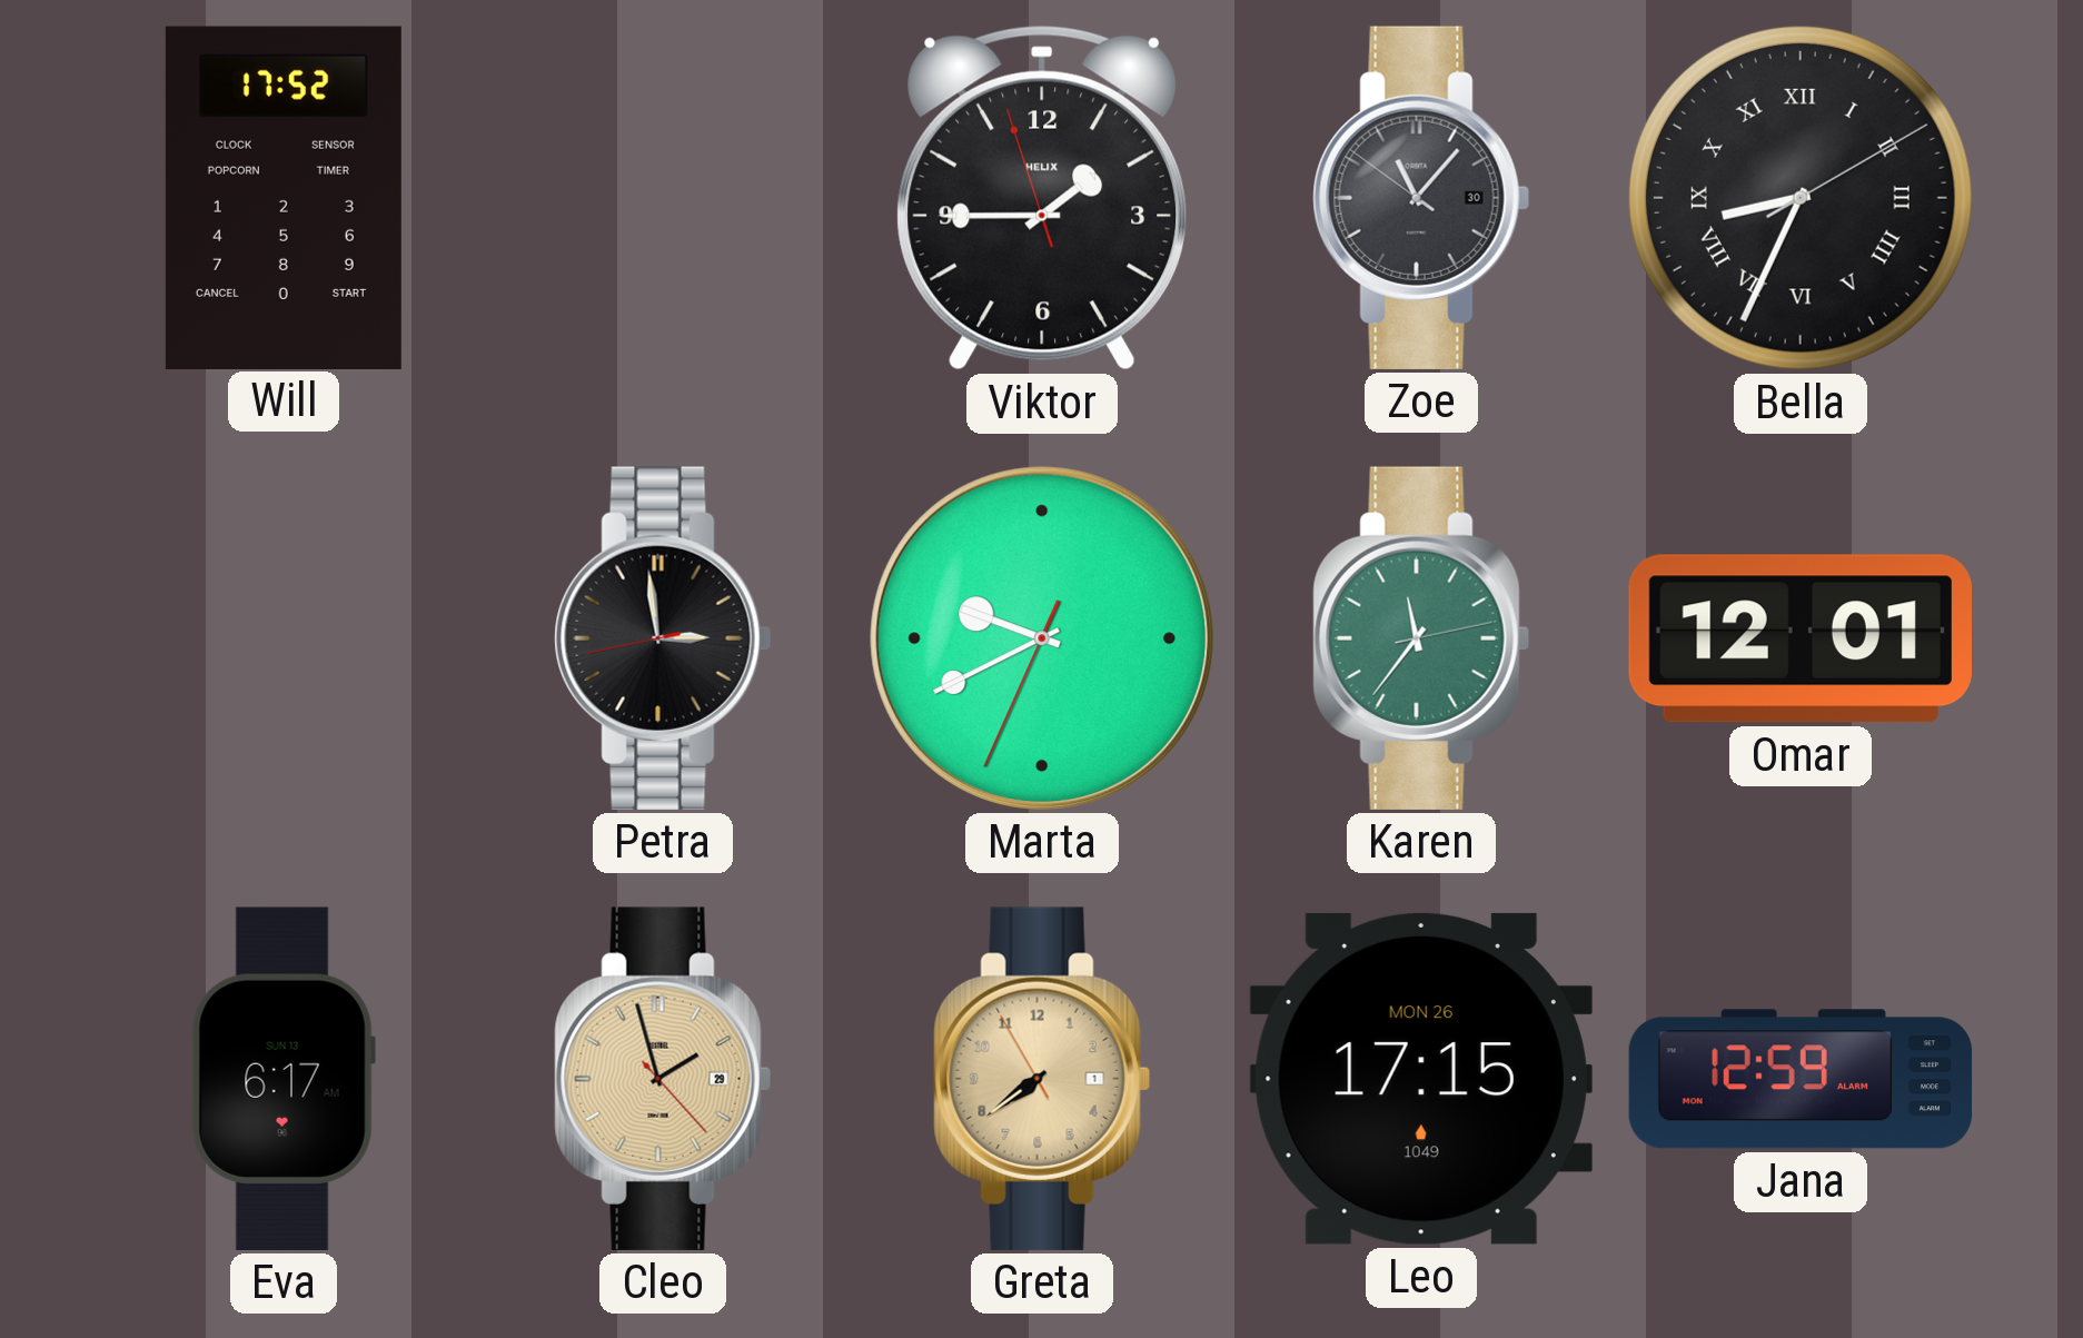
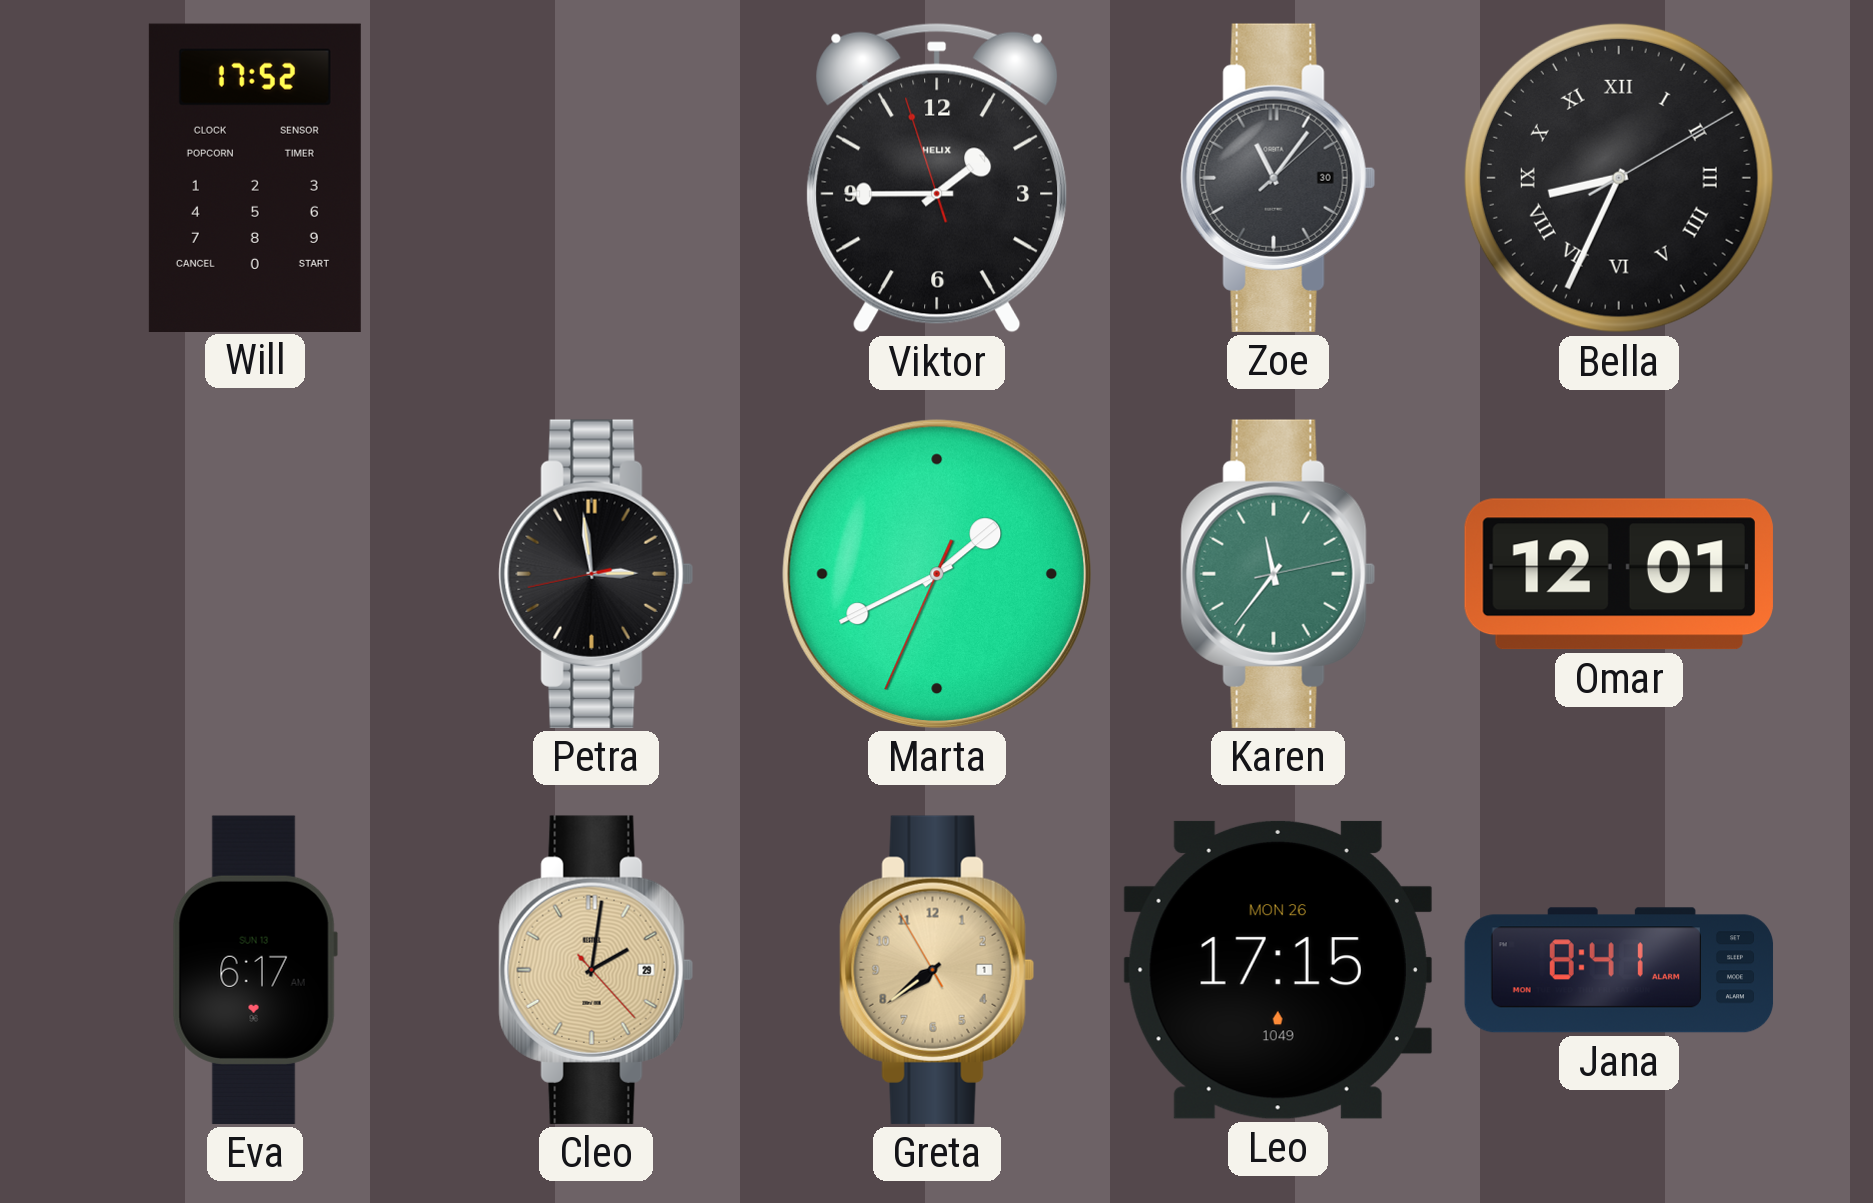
Zoe: 11:06:51 -> 11:06:08 (1278, 178)
Marta: 9:40 -> 1:40 (937, 574)
Cleo: 1:57 -> 2:01 (596, 970)
Jana: 12:59 -> 8:41 (1619, 970)
